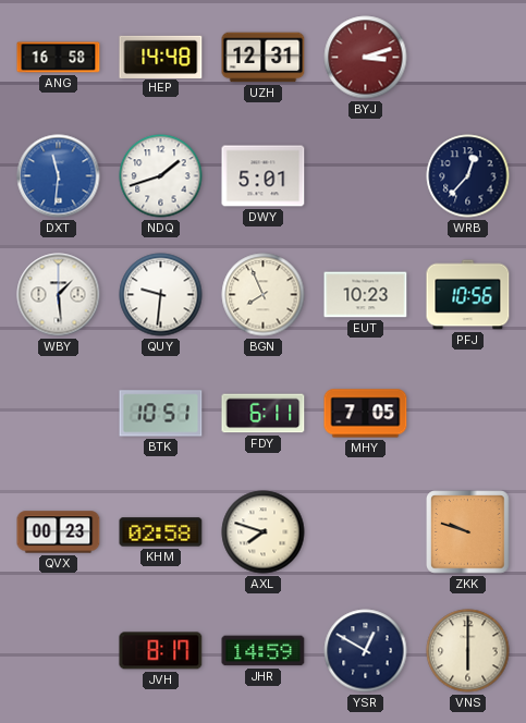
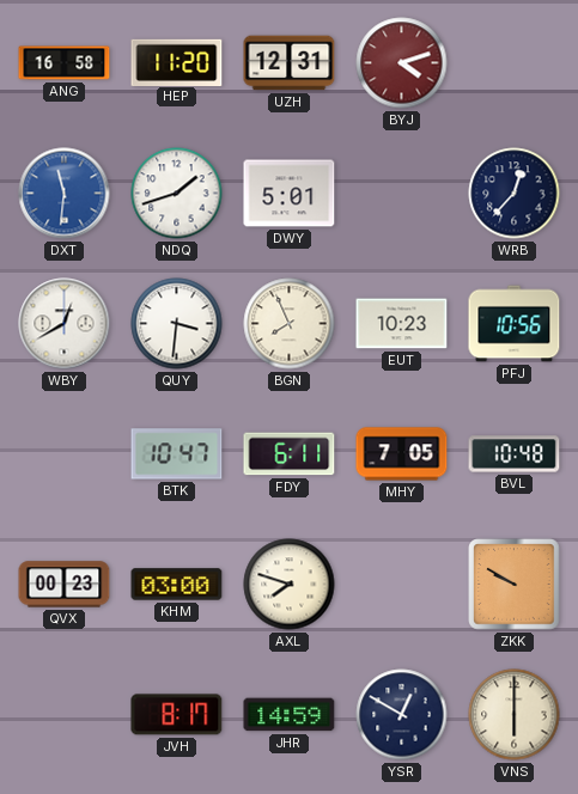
HEP: 14:48 -> 11:20 (177, 62)
BYJ: 3:12 -> 4:12 (402, 63)
WBY: 1:29 -> 12:40 (65, 324)
QUY: 9:31 -> 3:31 (177, 324)
BTK: 10:51 -> 10:47 (177, 454)
BVL: none -> 10:48 (515, 454)
KHM: 02:58 -> 03:00 (177, 585)
ZKK: 9:48 -> 9:50 (515, 585)
